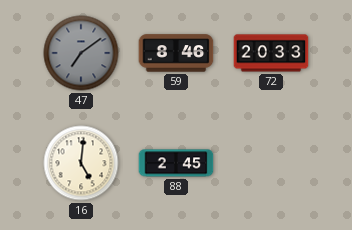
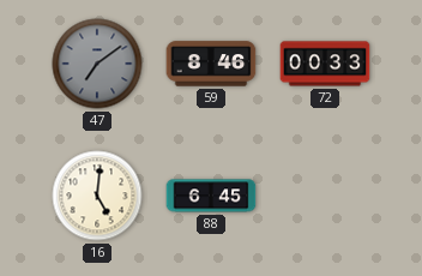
72: 20:33 -> 00:33 (325, 64)
88: 2:45 -> 6:45 (211, 196)
